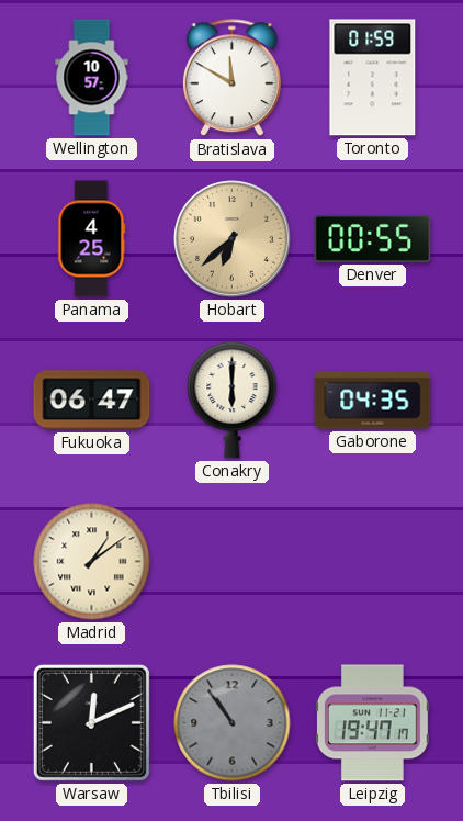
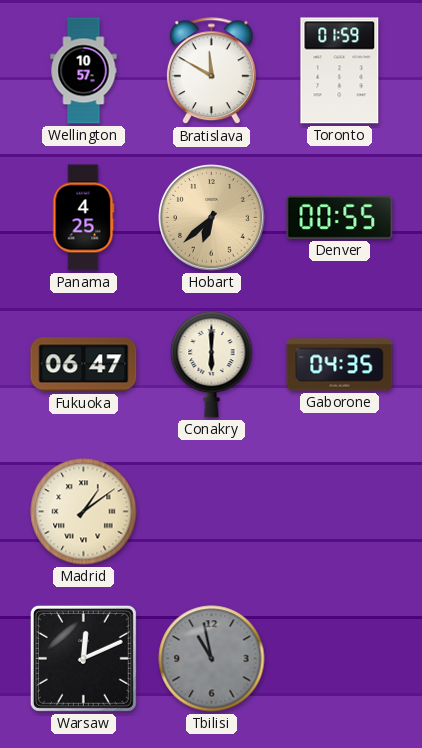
Tbilisi: 10:54 -> 10:58 (212, 659)
Leipzig: 19:47 -> none (372, 723)
